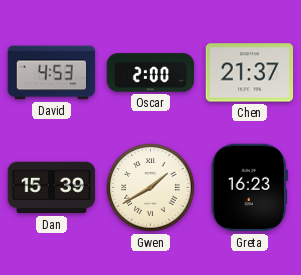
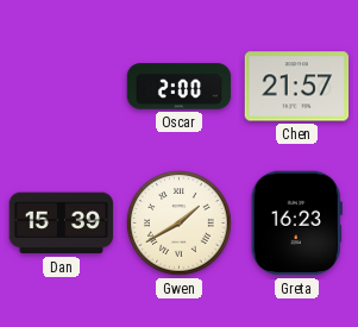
David: 4:53 -> none (52, 73)
Chen: 21:37 -> 21:57 (297, 87)
